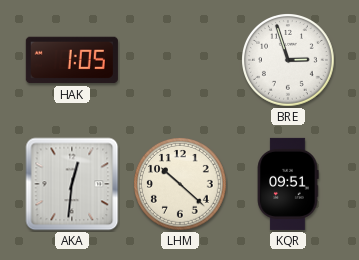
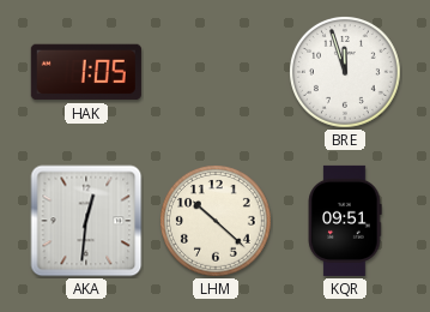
BRE: 2:57 -> 11:57 (346, 73)
